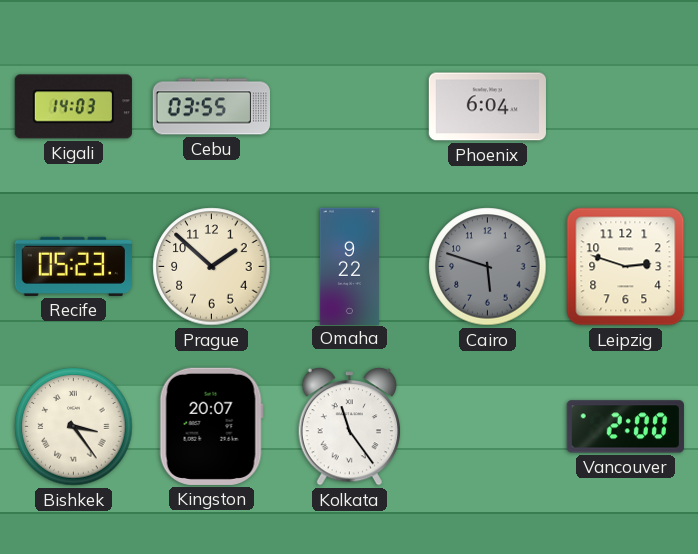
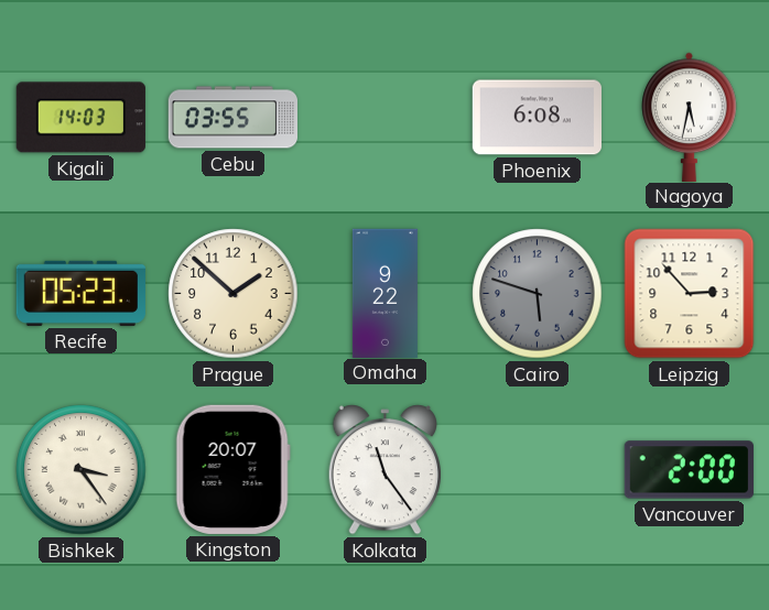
Phoenix: 6:04 -> 6:08 (537, 118)
Nagoya: none -> 5:32 (690, 117)
Leipzig: 2:48 -> 2:53 (690, 294)
